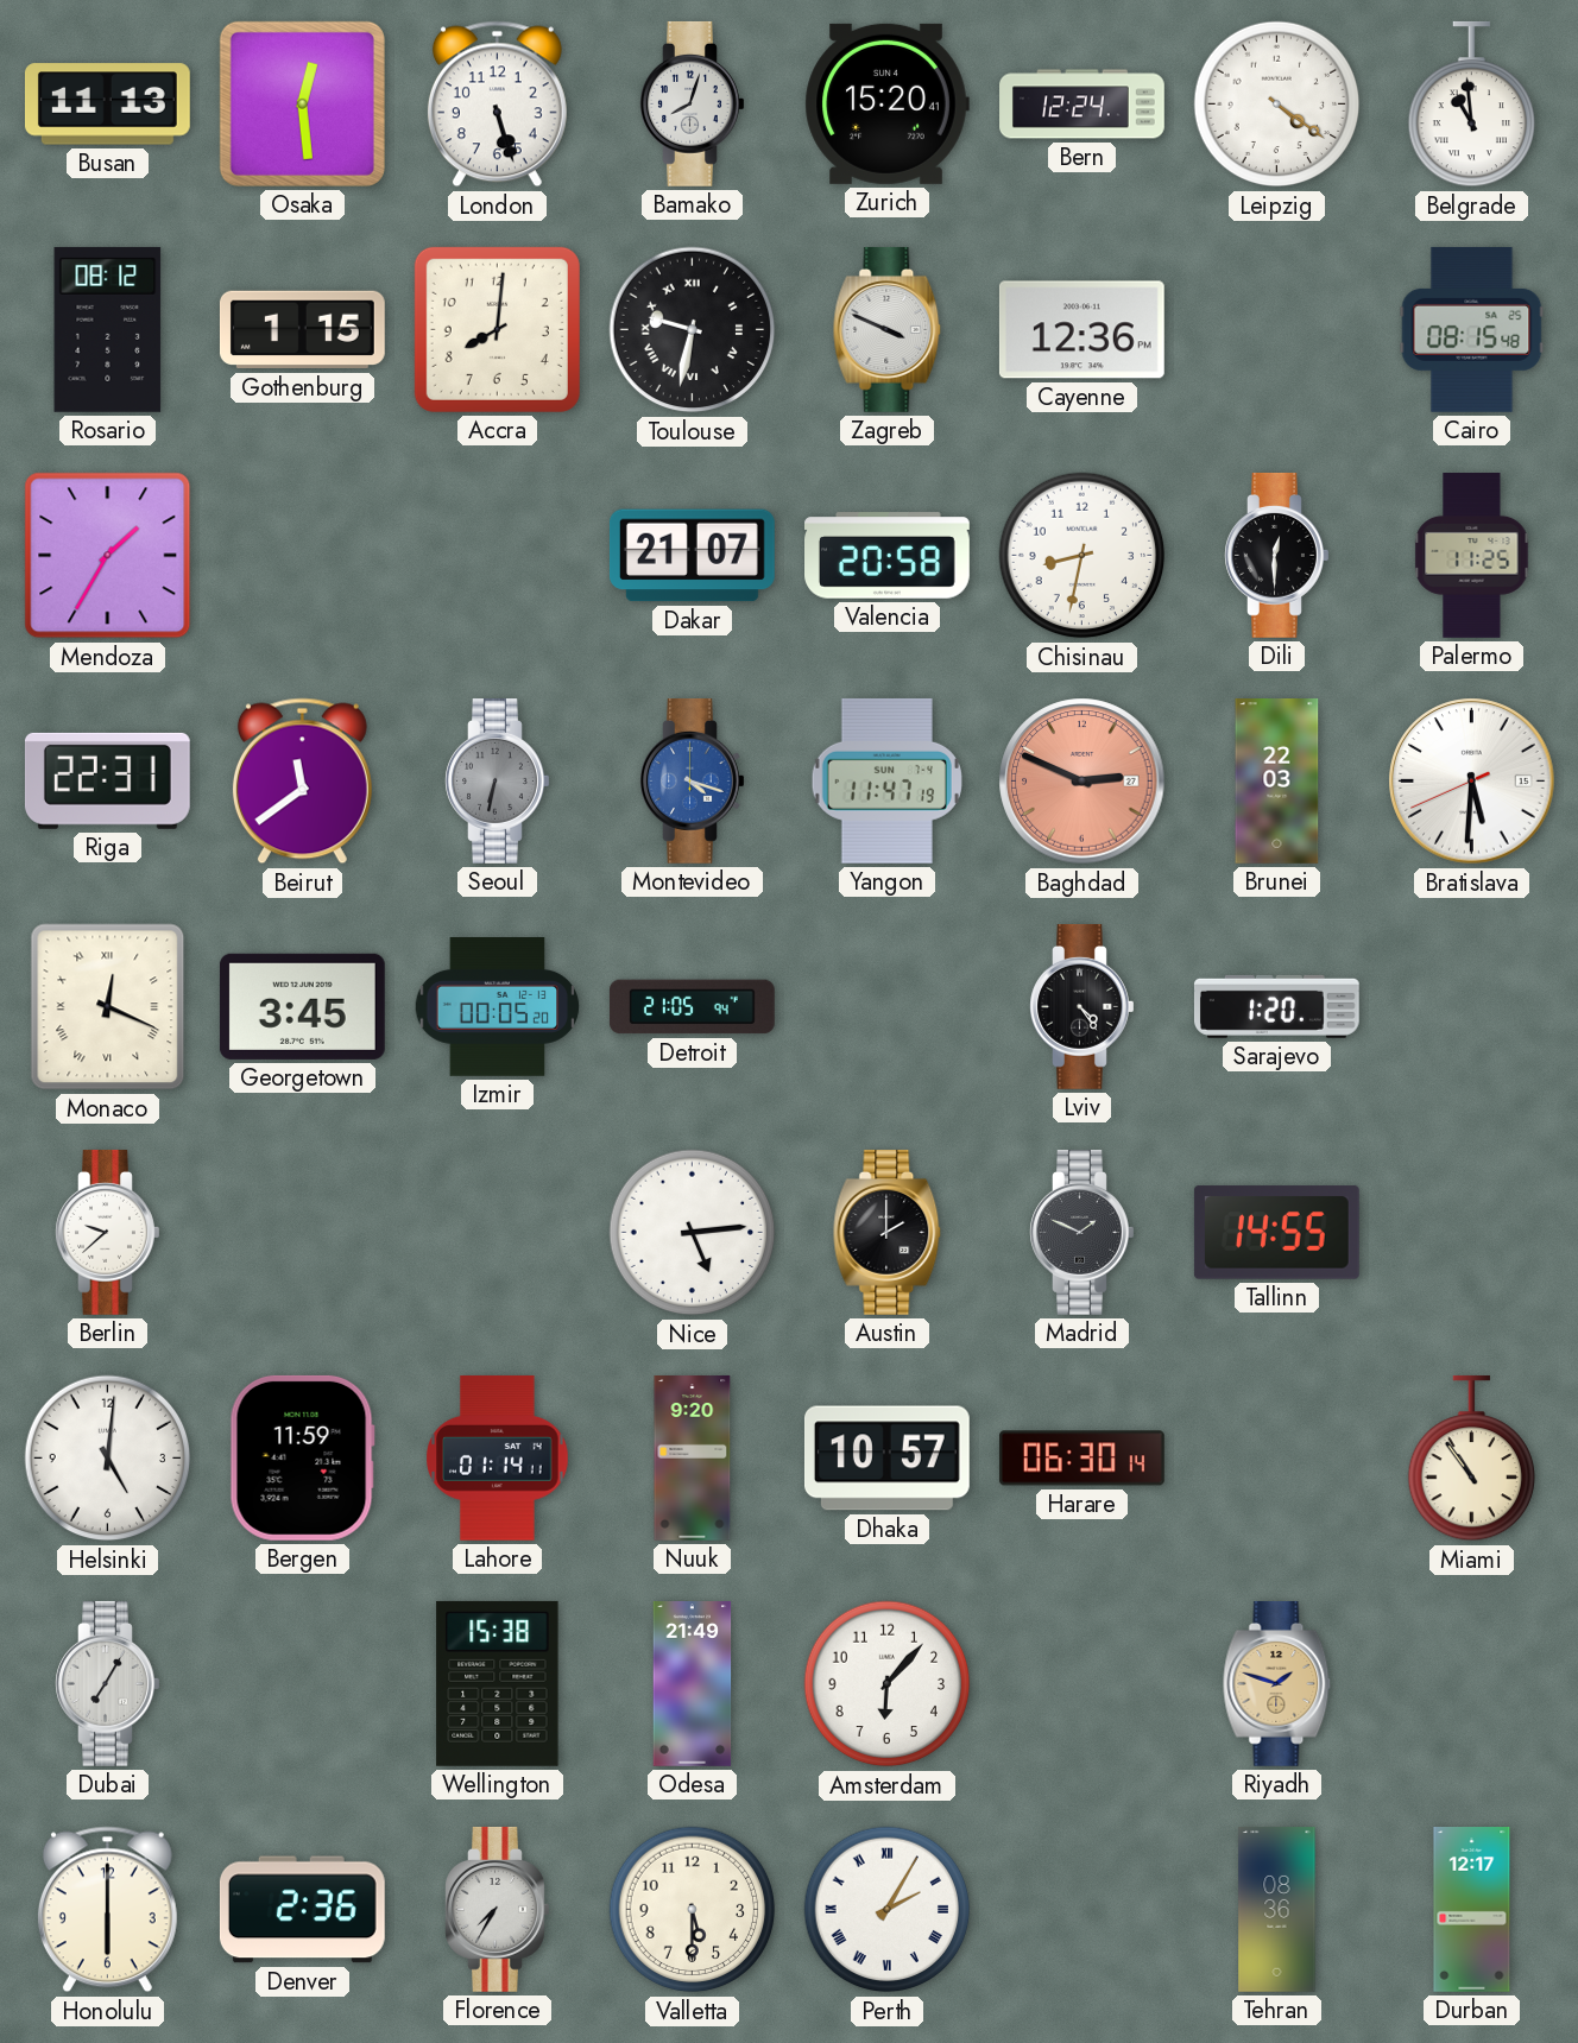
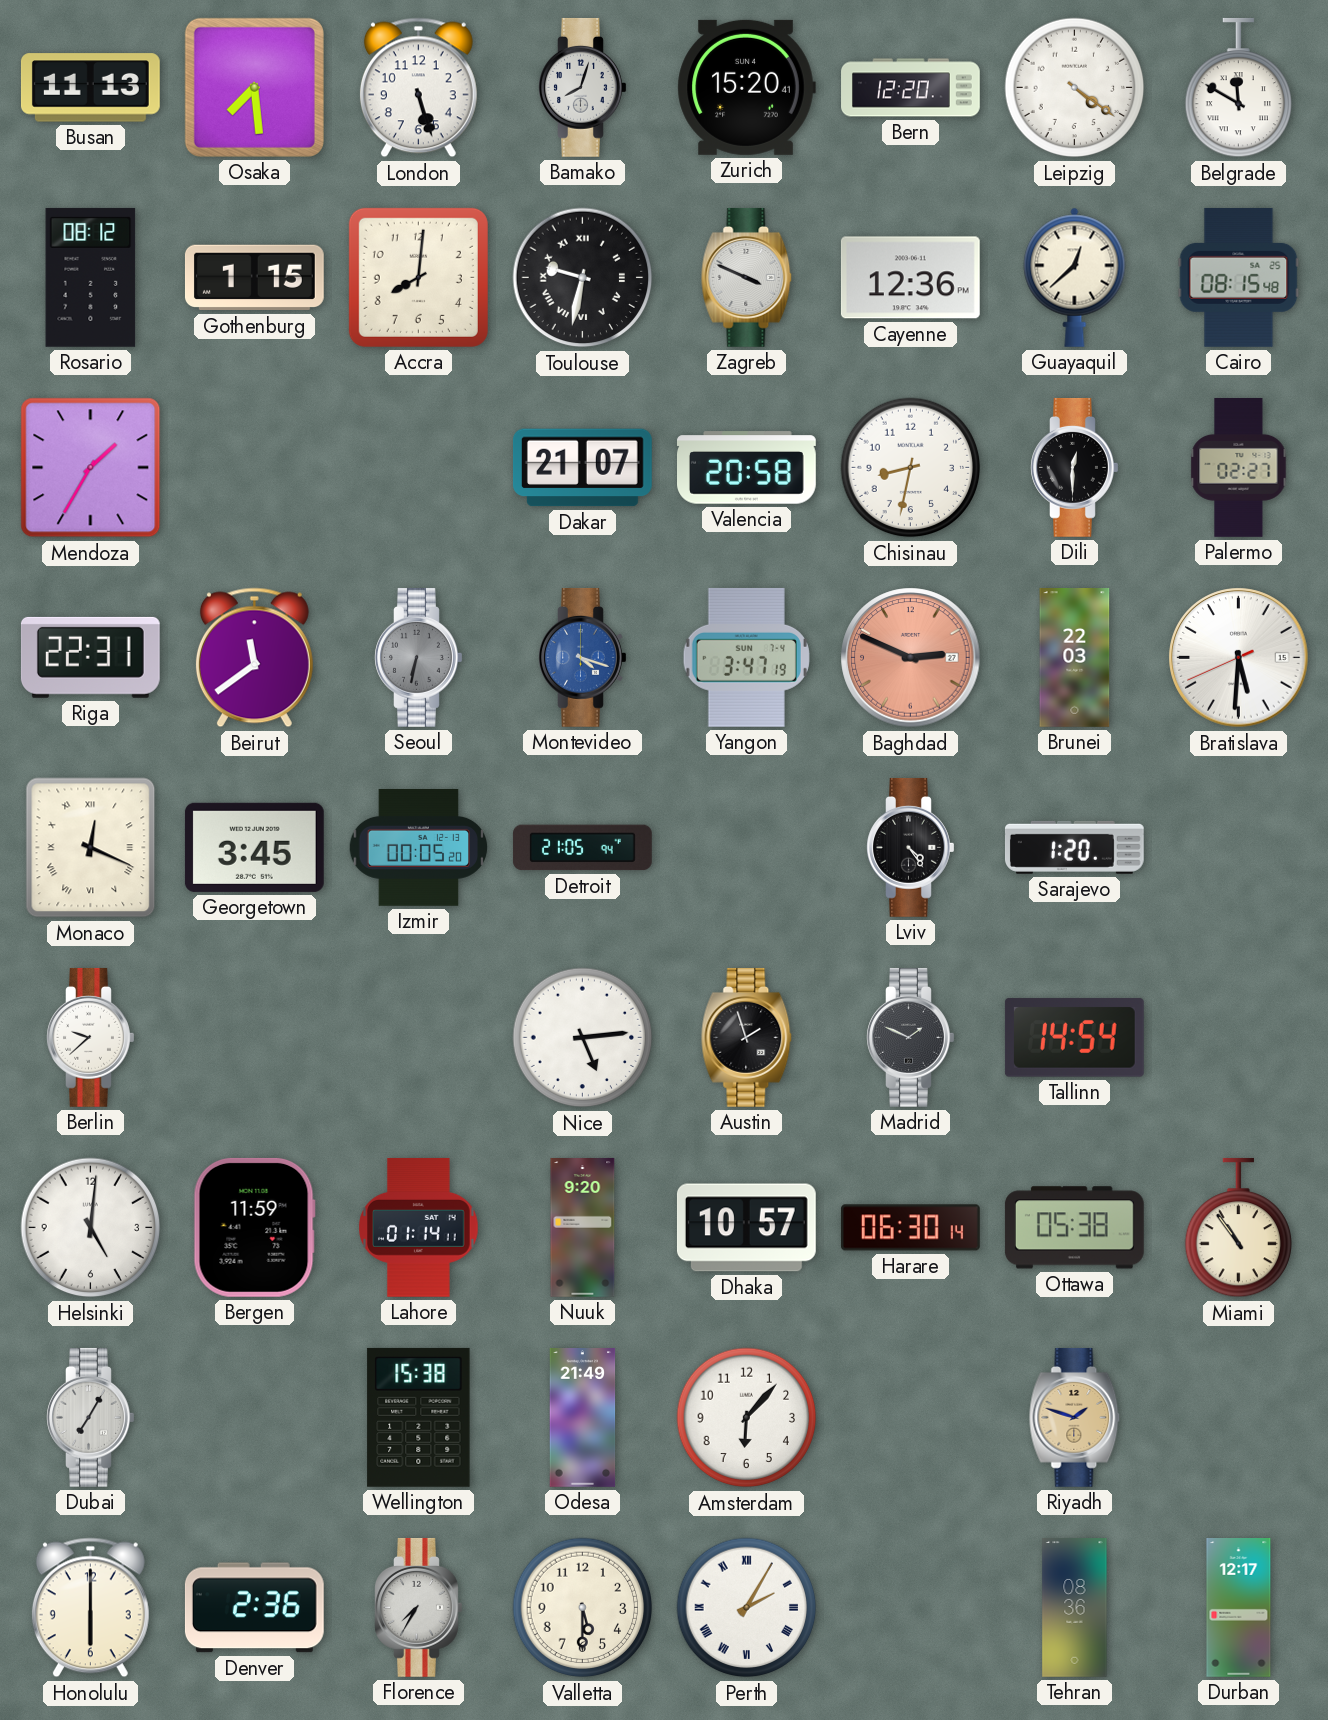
Osaka: 12:29 -> 7:29 (254, 87)
Bern: 12:24 -> 12:20 (911, 88)
Belgrade: 10:59 -> 11:50 (1238, 88)
Guayaquil: none -> 12:38 (1075, 277)
Palermo: 11:25 -> 02:27 (1239, 468)
Yangon: 11:47 -> 3:47 (746, 657)
Austin: 2:00 -> 1:57 (747, 1037)
Tallinn: 14:55 -> 14:54 (1074, 1038)
Ottawa: none -> 05:38 (1074, 1228)
